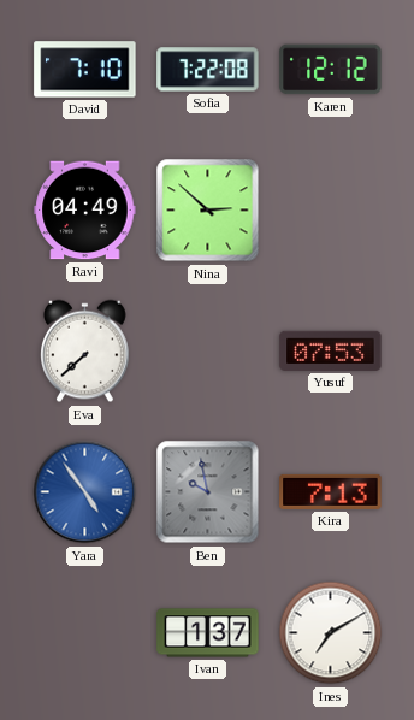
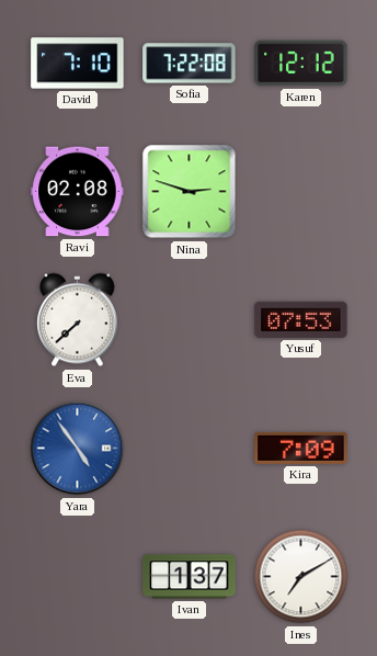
Ravi: 04:49 -> 02:08 (78, 192)
Nina: 2:52 -> 2:48 (190, 192)
Ben: 9:58 -> none (208, 492)
Kira: 7:13 -> 7:09 (301, 448)
